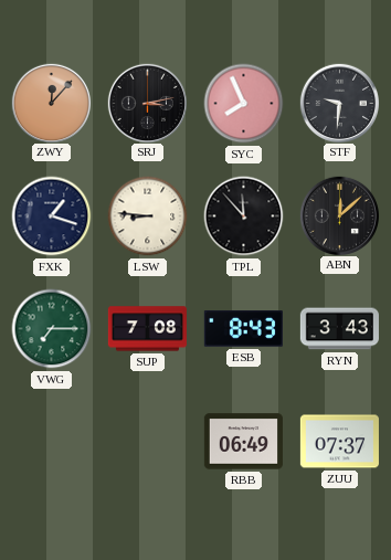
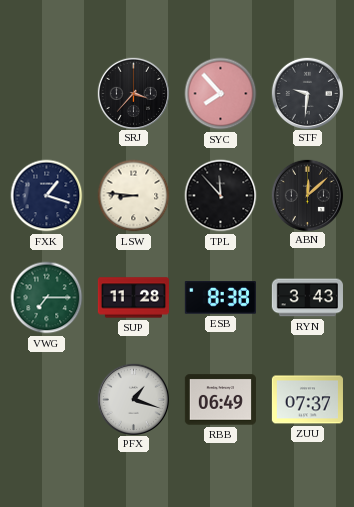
ZWY: 12:07 -> none (51, 103)
SRJ: 3:13 -> 3:37 (133, 93)
SYC: 7:56 -> 7:53 (221, 94)
SUP: 7:08 -> 11:28 (133, 298)
ESB: 8:43 -> 8:38 (220, 298)
PFX: none -> 1:18 (133, 399)
